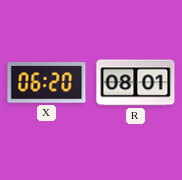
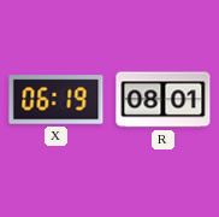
X: 06:20 -> 06:19 (57, 100)
